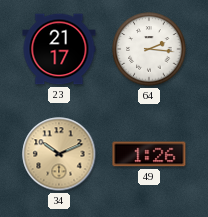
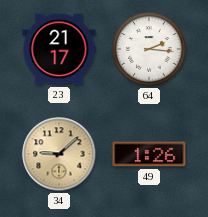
34: 10:11 -> 9:08 (59, 154)
